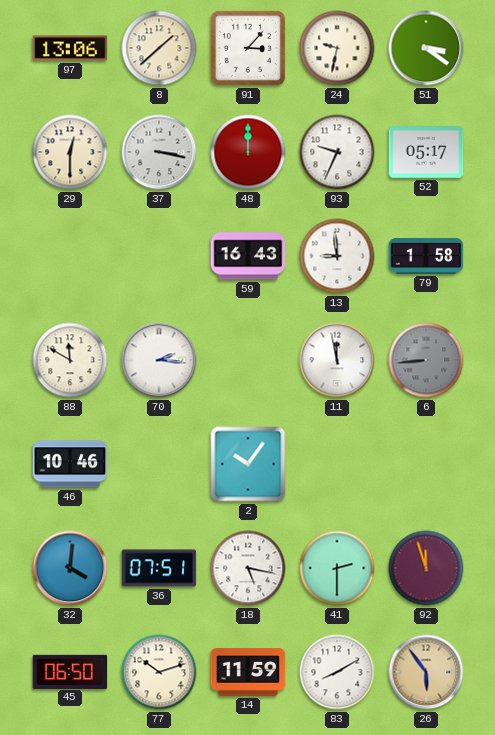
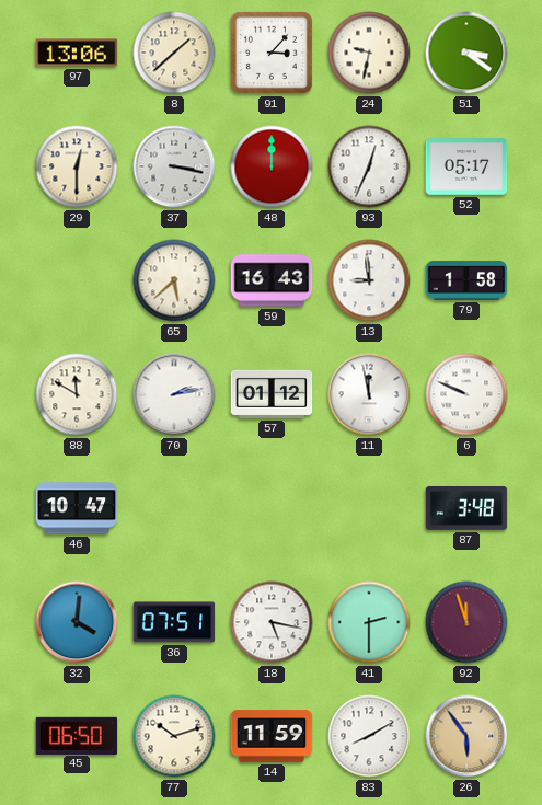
93: 9:34 -> 12:34 (369, 166)
65: none -> 5:38 (174, 280)
70: 2:16 -> 2:13 (174, 394)
57: none -> 01:12 (272, 394)
6: 8:44 -> 9:49 (466, 394)
6 dial: grey -> white (466, 394)
46: 10:46 -> 10:47 (77, 508)
2: 10:06 -> none (248, 464)
87: none -> 3:48 (466, 509)
